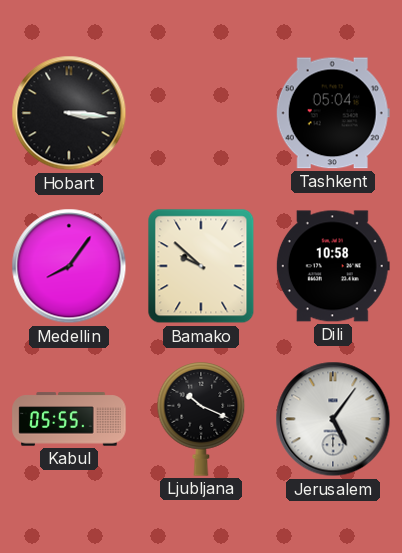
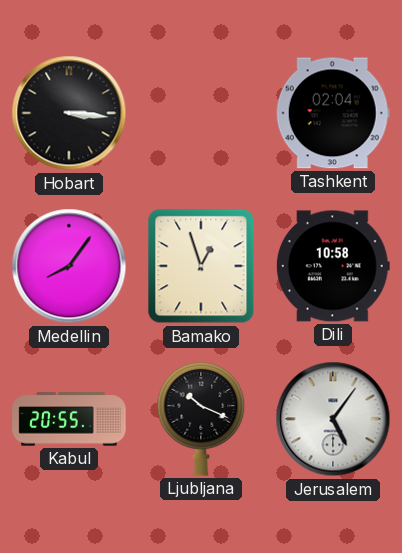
Tashkent: 05:04 -> 02:04 (333, 113)
Bamako: 9:52 -> 12:57 (201, 266)
Kabul: 05:55 -> 20:55 (69, 419)
